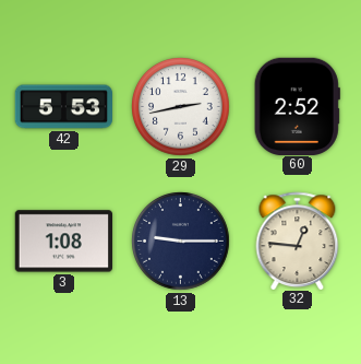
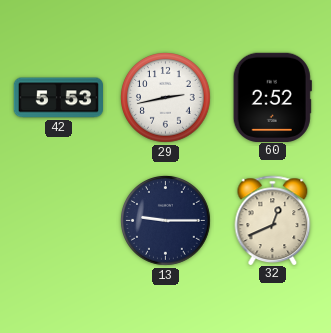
3: 1:08 -> none (63, 242)
32: 12:46 -> 12:41 (273, 220)
